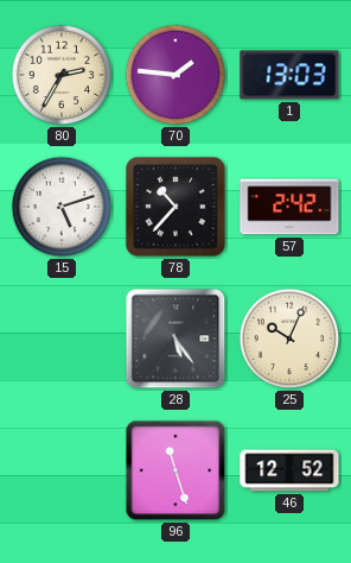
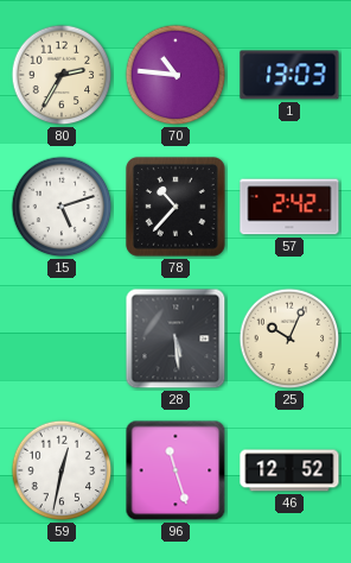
70: 1:46 -> 10:46 (175, 75)
28: 5:24 -> 5:29 (175, 339)
59: none -> 12:32 (62, 470)
